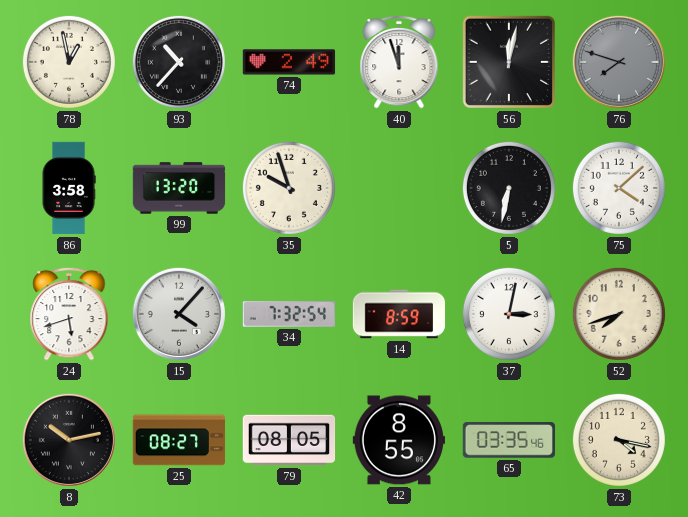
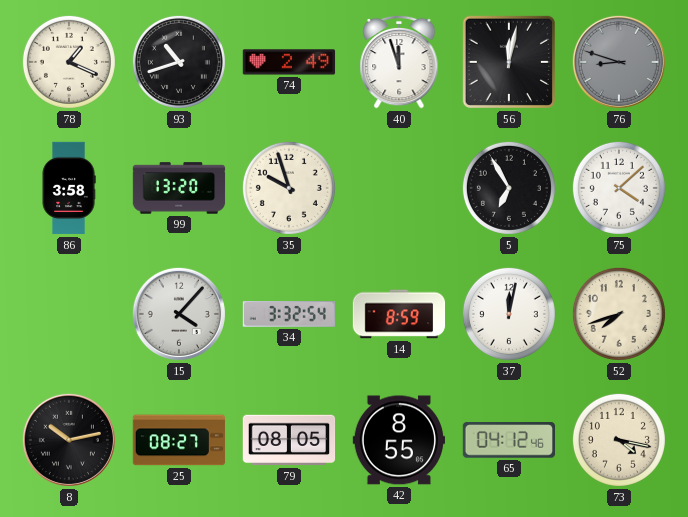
78: 12:58 -> 1:19 (69, 62)
93: 10:37 -> 10:42 (179, 62)
76: 7:48 -> 8:48 (619, 62)
5: 6:32 -> 6:55 (509, 188)
24: 5:42 -> none (69, 314)
34: 7:32 -> 3:32 (289, 315)
37: 3:02 -> 12:02 (509, 314)
65: 03:35 -> 04:12 (508, 440)
